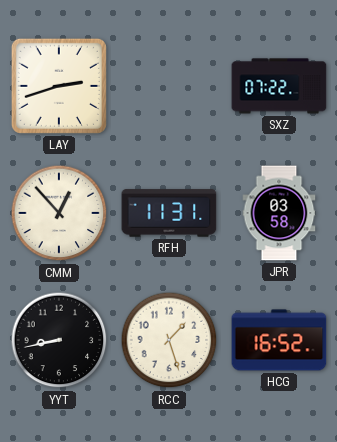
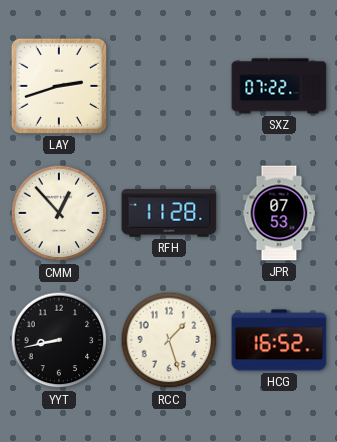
RFH: 11:31 -> 11:28 (169, 213)
JPR: 03:58 -> 07:53 (279, 213)
